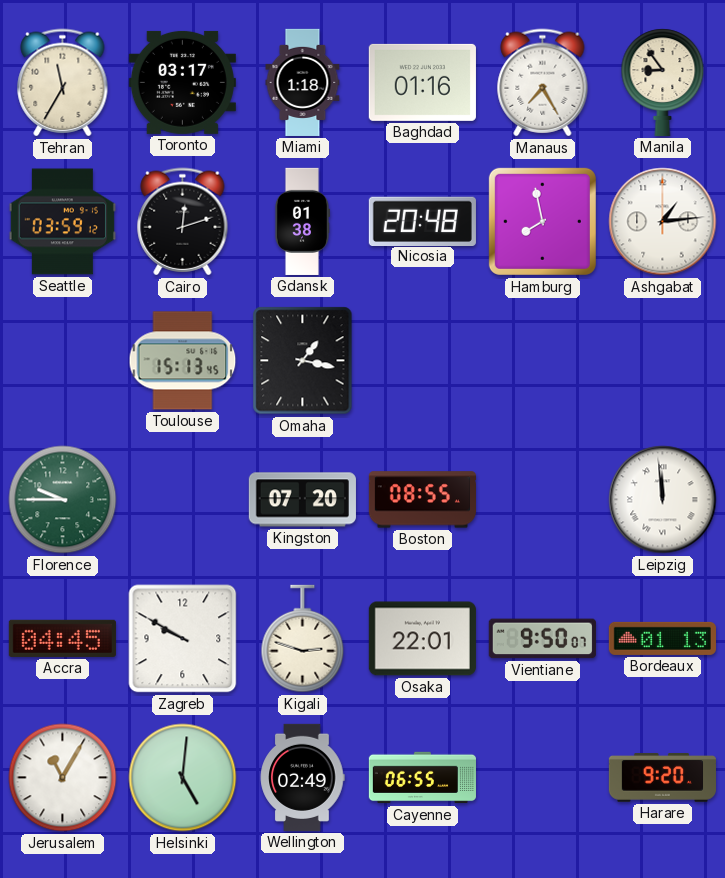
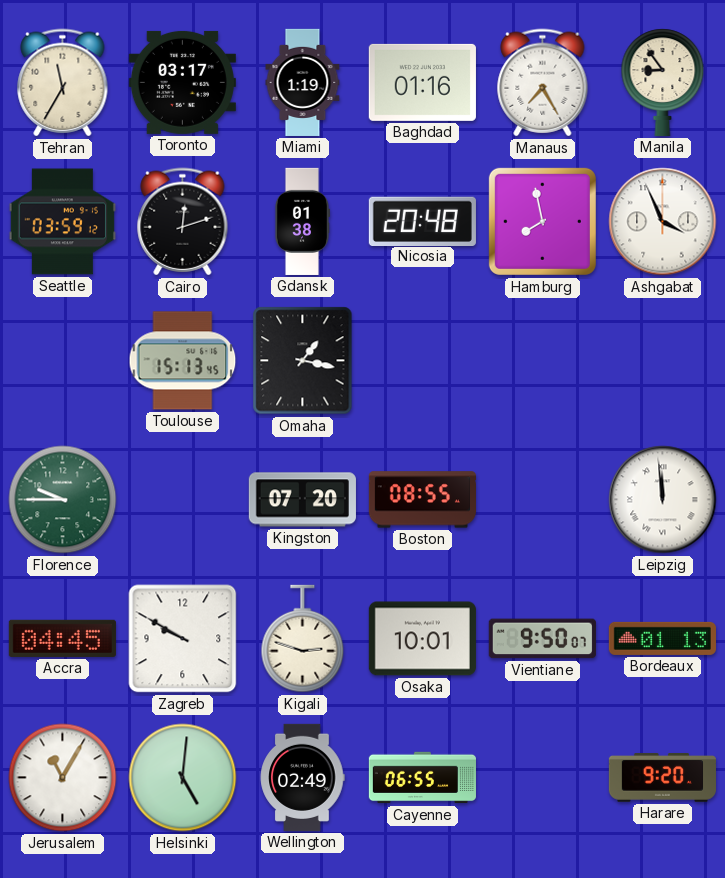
Miami: 1:18 -> 1:19 (303, 82)
Ashgabat: 1:14 -> 3:56 (663, 222)
Osaka: 22:01 -> 10:01 (422, 639)
